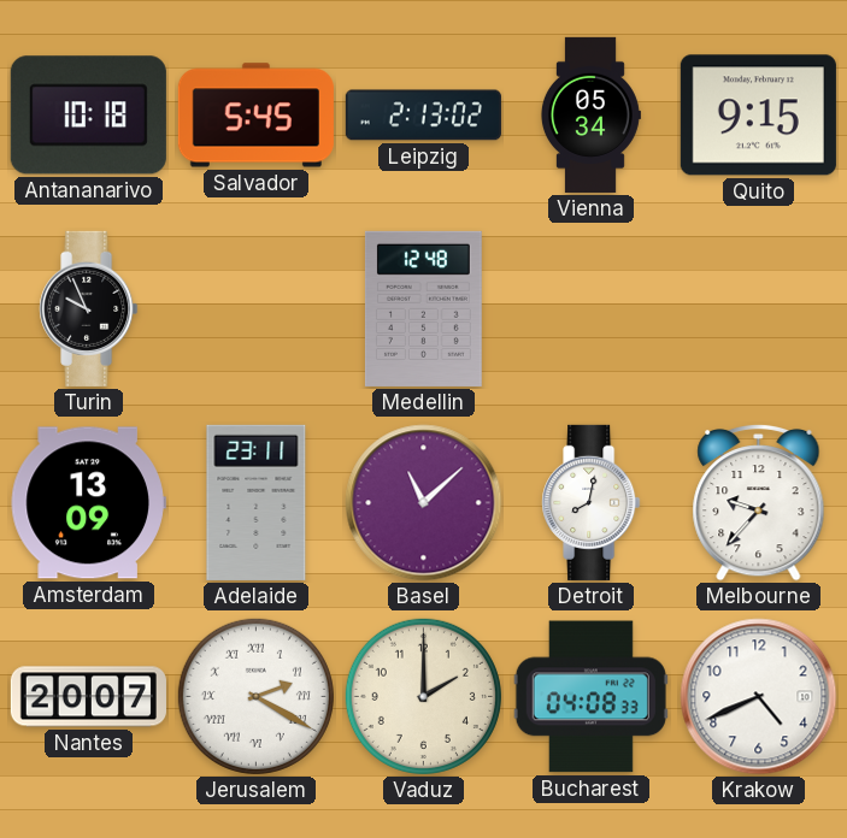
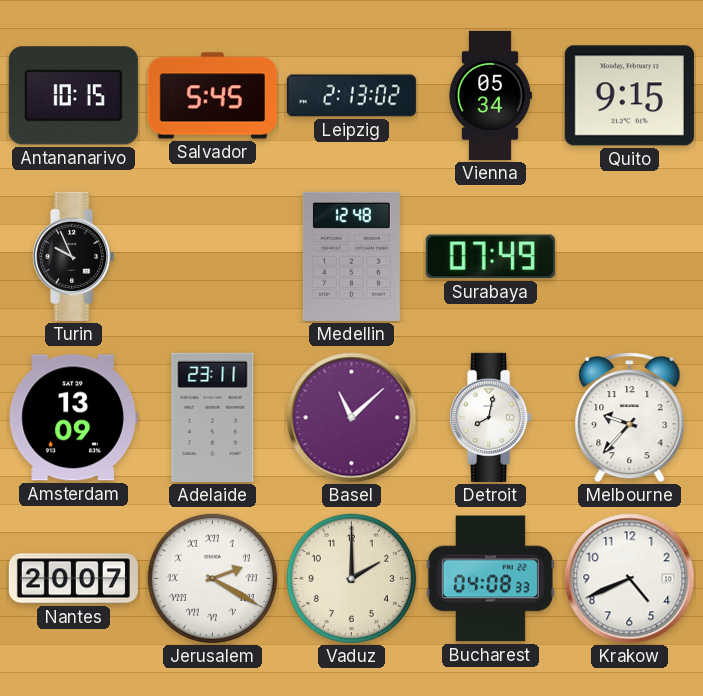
Antananarivo: 10:18 -> 10:15 (73, 96)
Surabaya: none -> 07:49 (490, 257)
